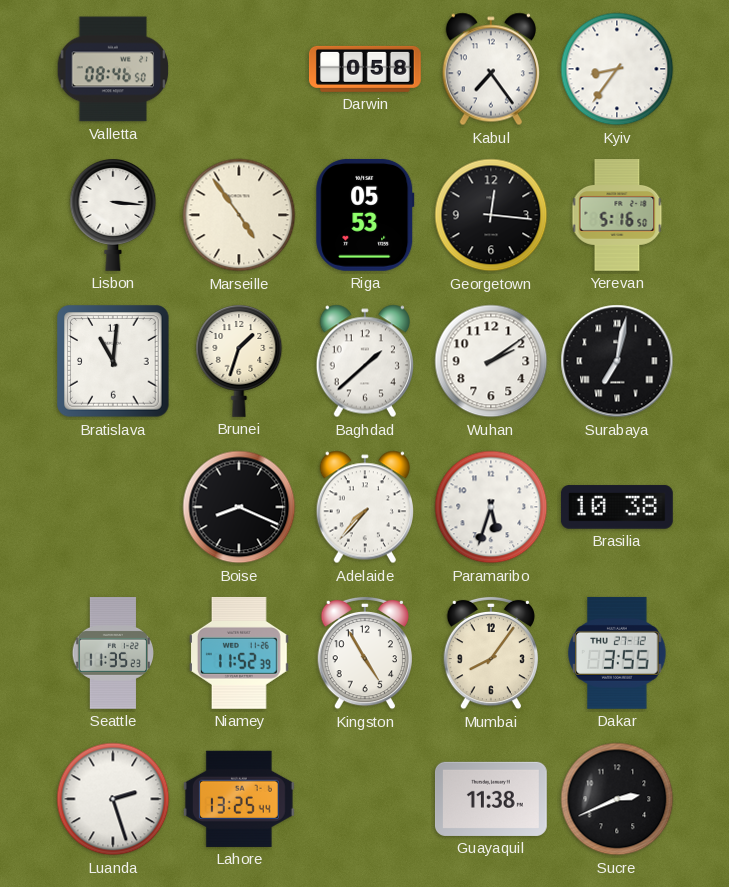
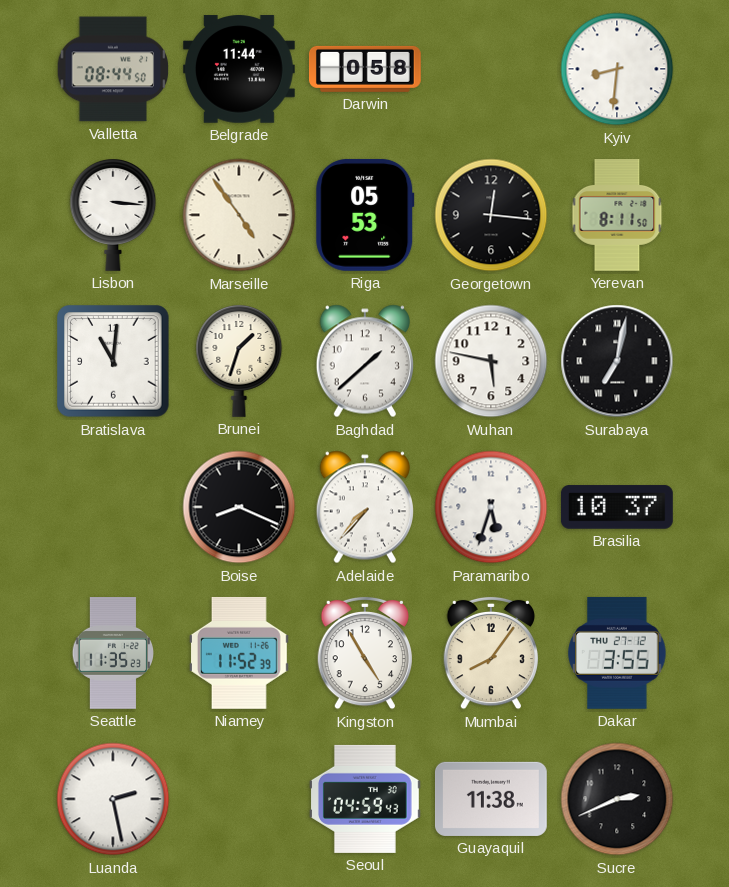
Valletta: 08:46 -> 08:44 (113, 69)
Belgrade: none -> 11:44 (239, 69)
Kabul: 7:24 -> none (490, 69)
Kyiv: 8:36 -> 8:31 (617, 69)
Yerevan: 5:16 -> 8:11 (617, 216)
Wuhan: 2:09 -> 5:47 (491, 361)
Brasilia: 10:38 -> 10:37 (617, 507)
Luanda: 2:27 -> 2:28 (113, 799)
Lahore: 13:25 -> none (239, 799)
Seoul: none -> 04:59 (365, 799)
